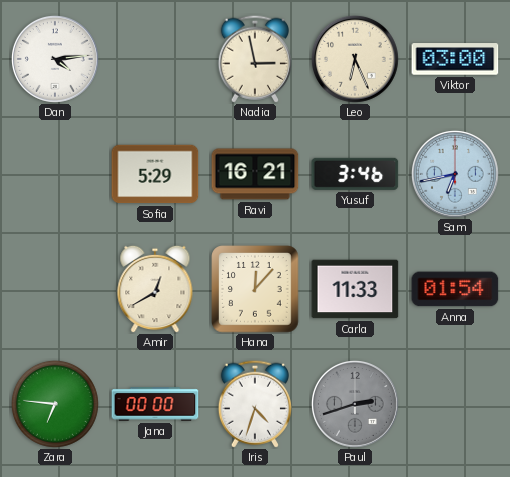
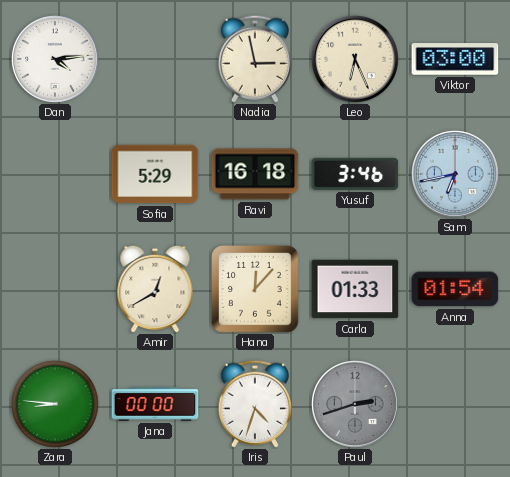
Ravi: 16:21 -> 16:18 (255, 174)
Carla: 11:33 -> 01:33 (355, 289)
Zara: 6:46 -> 8:46 (55, 404)
